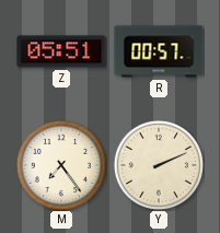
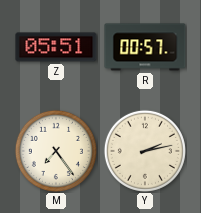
Y: 2:11 -> 2:13 (145, 151)
